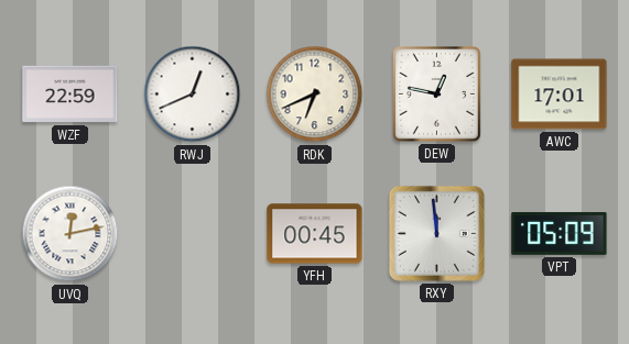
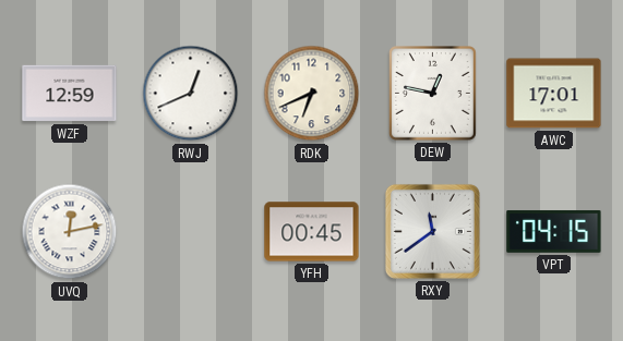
WZF: 22:59 -> 12:59 (70, 94)
RXY: 11:59 -> 11:39 (432, 231)
VPT: 05:09 -> 04:15 (554, 231)
